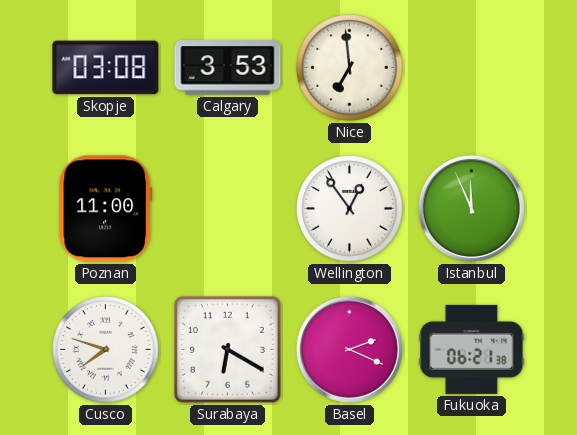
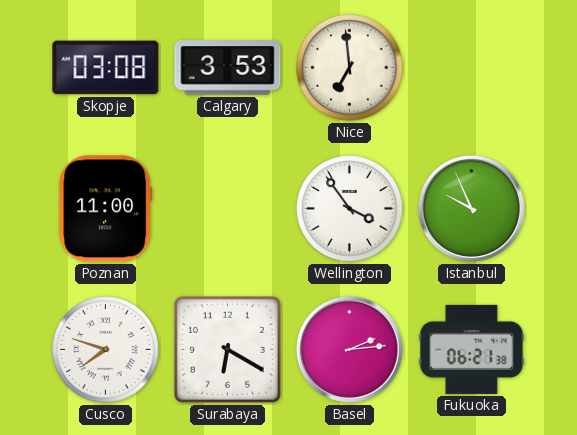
Wellington: 12:54 -> 3:54 (350, 209)
Istanbul: 11:56 -> 9:56 (471, 208)
Basel: 2:19 -> 2:14 (349, 349)
